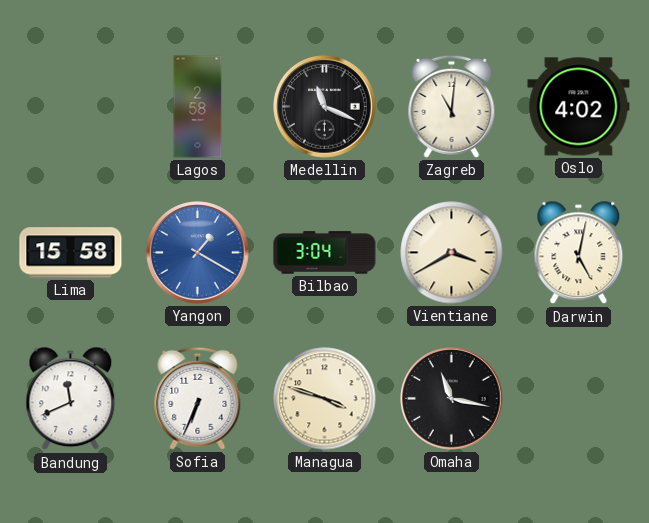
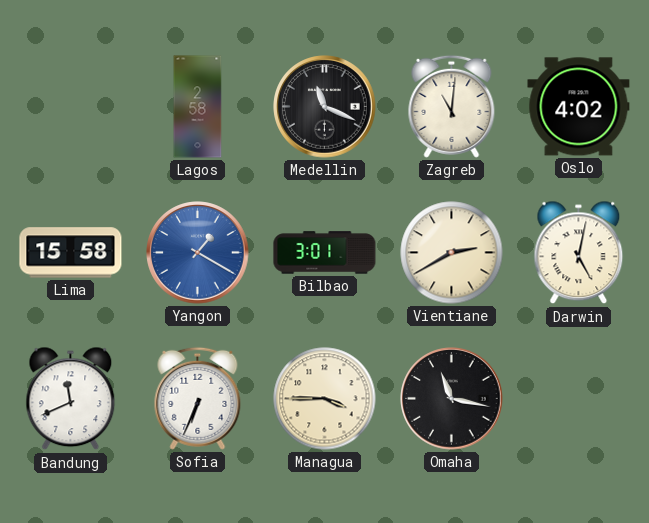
Bilbao: 3:04 -> 3:01 (325, 253)
Vientiane: 3:40 -> 2:40 (452, 253)
Managua: 3:48 -> 3:45 (325, 399)
